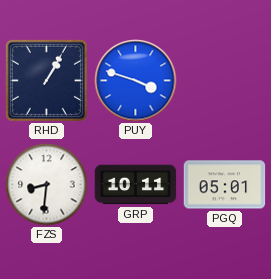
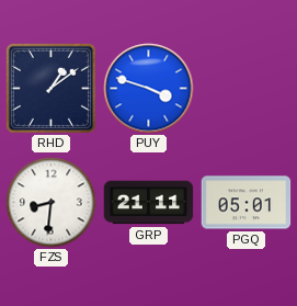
RHD: 1:05 -> 1:09 (50, 88)
GRP: 10:11 -> 21:11 (149, 203)
